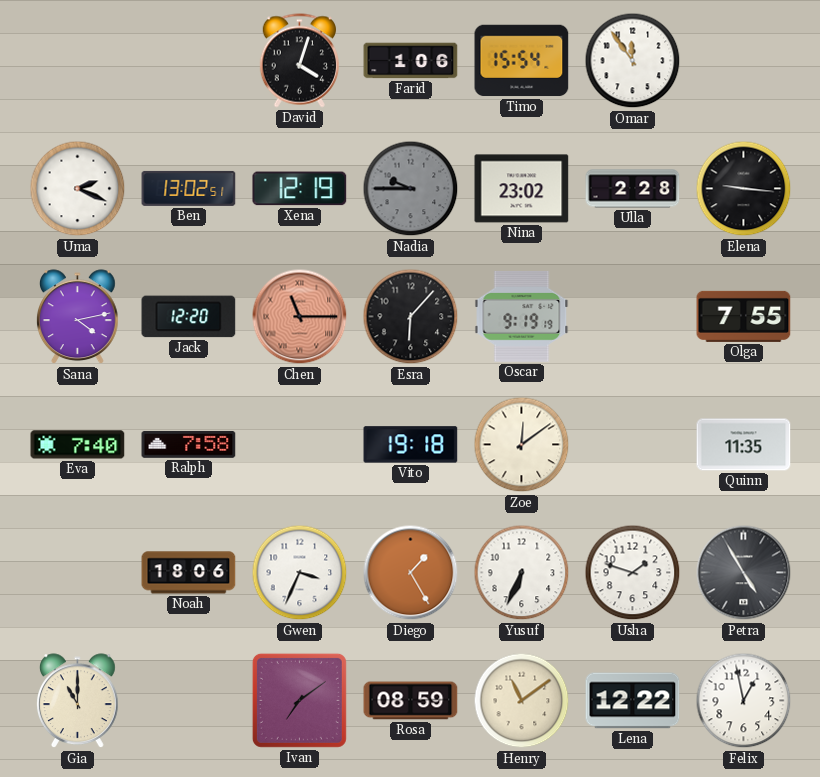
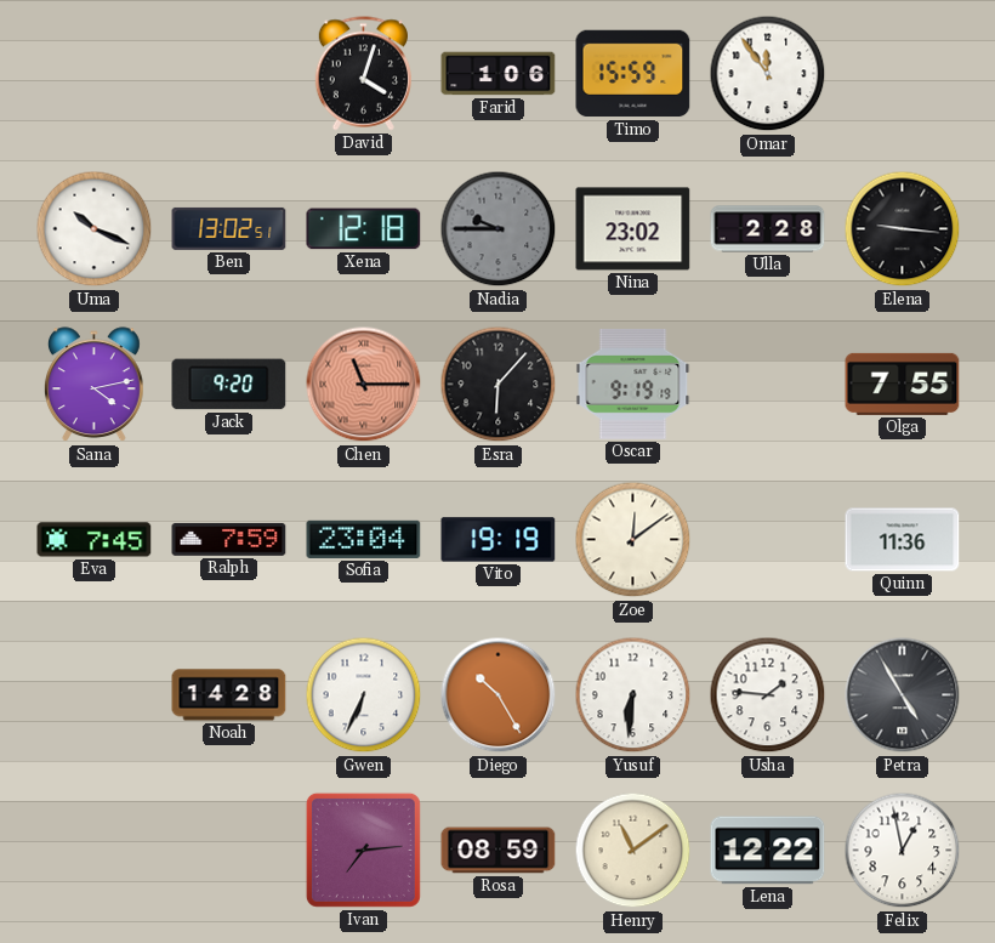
Timo: 15:54 -> 15:59 (633, 74)
Uma: 2:19 -> 10:19 (95, 229)
Xena: 12:19 -> 12:18 (364, 229)
Jack: 12:20 -> 9:20 (229, 385)
Eva: 7:40 -> 7:45 (95, 540)
Ralph: 7:58 -> 7:59 (229, 539)
Sofia: none -> 23:04 (364, 539)
Vito: 19:18 -> 19:19 (499, 540)
Quinn: 11:35 -> 11:36 (903, 540)
Noah: 18:06 -> 14:28 (229, 695)
Gwen: 3:34 -> 6:34 (364, 695)
Diego: 1:25 -> 10:25 (499, 695)
Yusuf: 6:34 -> 6:31 (633, 695)
Usha: 1:48 -> 1:46 (768, 695)
Gia: 11:00 -> none (78, 701)
Ivan: 7:09 -> 7:14 (363, 850)
